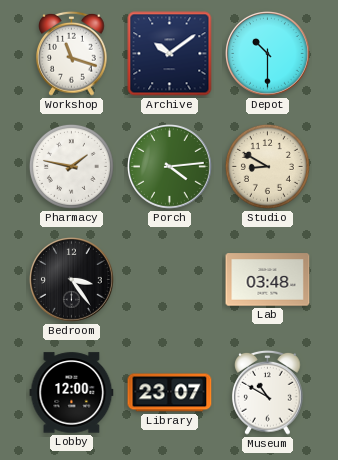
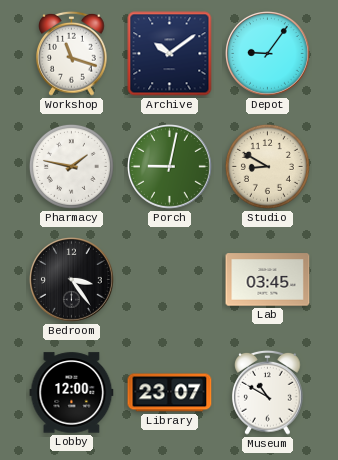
Depot: 10:30 -> 9:06 (268, 54)
Porch: 4:14 -> 9:02 (170, 167)
Lab: 03:48 -> 03:45 (268, 280)
